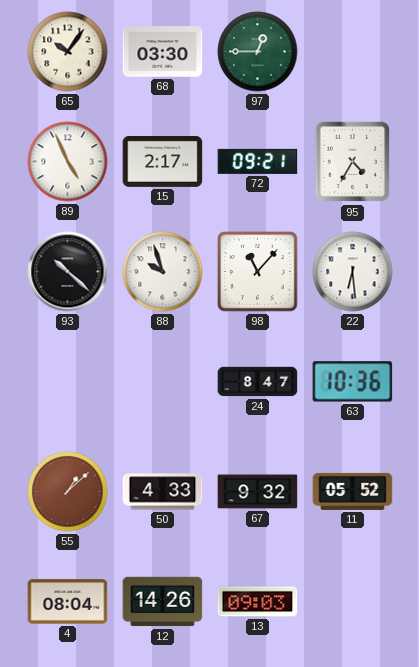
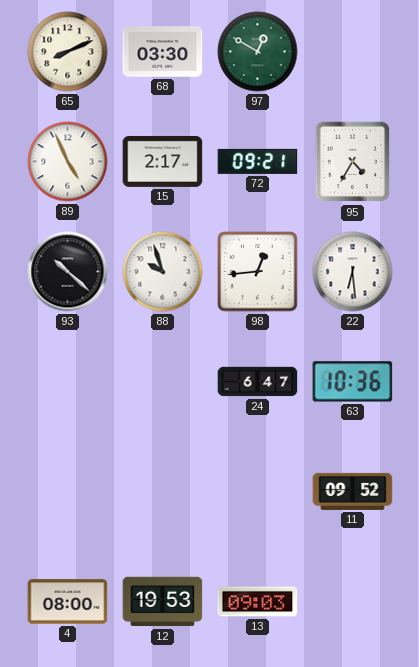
65: 10:06 -> 8:11 (68, 52)
97: 12:45 -> 12:50 (258, 52)
98: 11:07 -> 12:44 (258, 272)
24: 8:47 -> 6:47 (258, 382)
55: 1:08 -> none (68, 492)
50: 4:33 -> none (163, 492)
67: 9:32 -> none (258, 492)
11: 05:52 -> 09:52 (353, 491)
4: 08:04 -> 08:00 (68, 602)
12: 14:26 -> 19:53 (163, 602)
